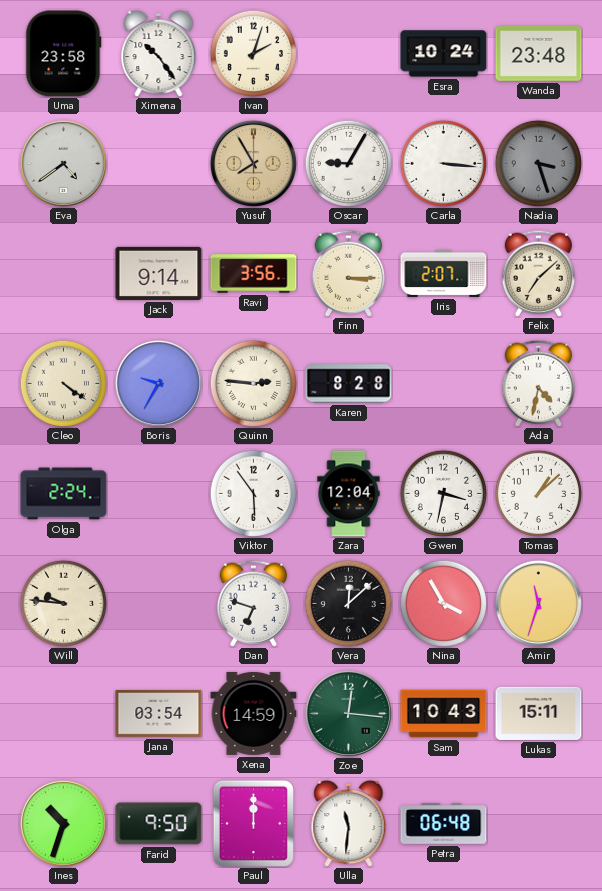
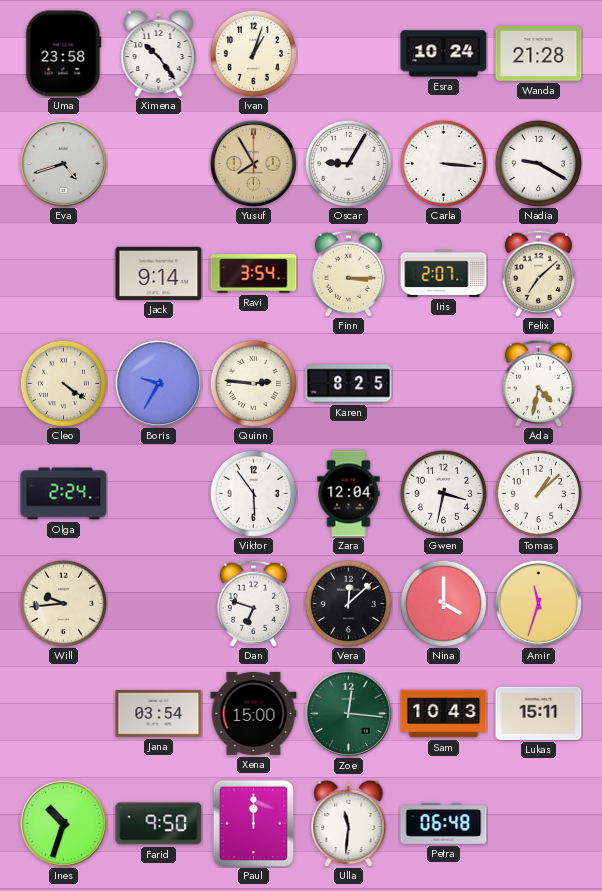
Ivan: 2:03 -> 1:03 (253, 53)
Wanda: 23:48 -> 21:28 (539, 53)
Eva: 4:39 -> 4:42 (63, 163)
Nadia: 3:27 -> 9:20 (538, 163)
Nadia dial: grey -> white (538, 163)
Ravi: 3:56 -> 3:54 (254, 274)
Karen: 8:28 -> 8:25 (349, 384)
Will: 9:46 -> 9:44 (63, 603)
Nina: 3:55 -> 4:00 (443, 603)
Xena: 14:59 -> 15:00 (254, 713)
